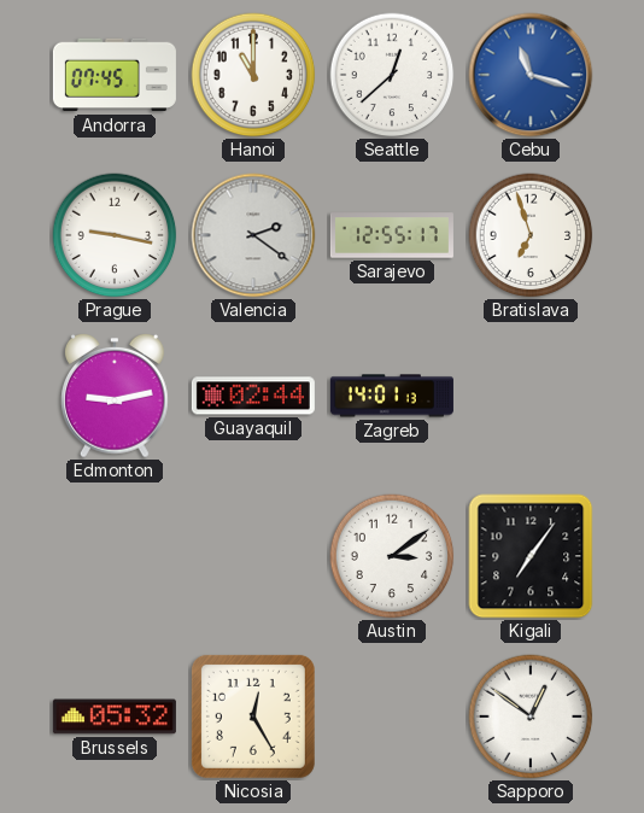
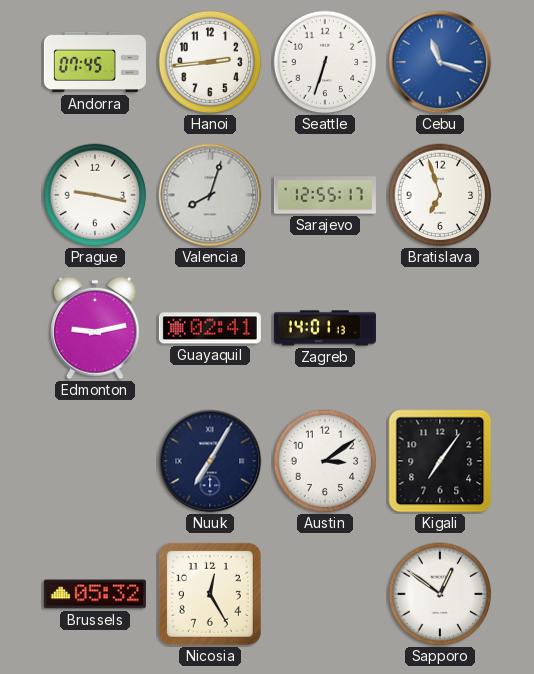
Hanoi: 11:00 -> 2:44 (210, 62)
Seattle: 12:38 -> 6:33 (325, 62)
Valencia: 2:21 -> 8:03 (210, 195)
Guayaquil: 02:44 -> 02:41 (210, 328)
Nuuk: none -> 7:05 (210, 461)
